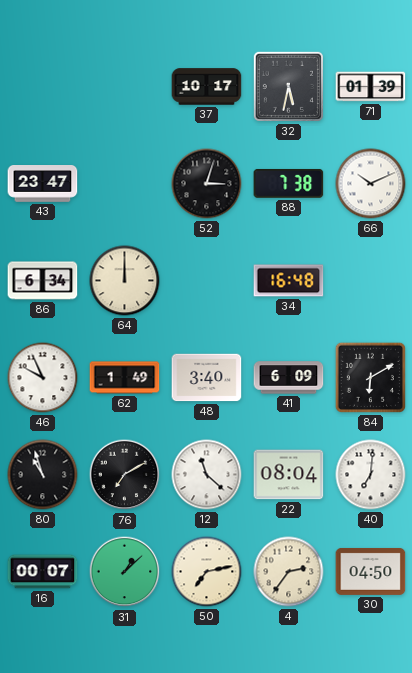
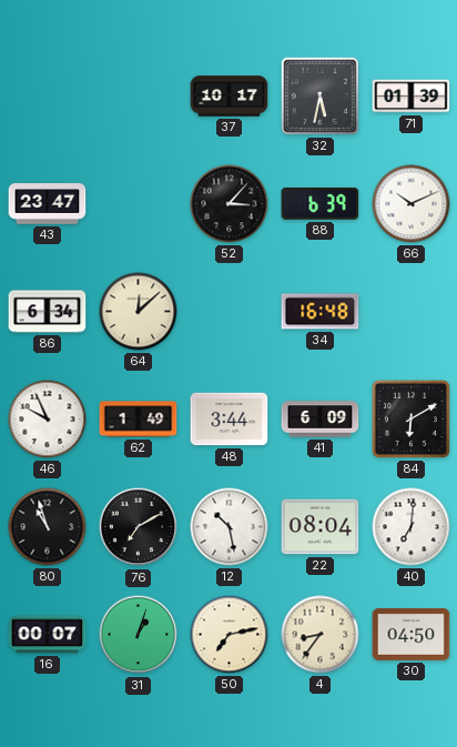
52: 3:03 -> 3:07 (230, 204)
88: 7:38 -> 6:39 (321, 203)
64: 12:00 -> 12:08 (139, 312)
48: 3:40 -> 3:44 (230, 420)
12: 11:22 -> 10:28 (230, 527)
31: 1:08 -> 1:03 (139, 635)
4: 2:36 -> 8:36 (321, 635)
